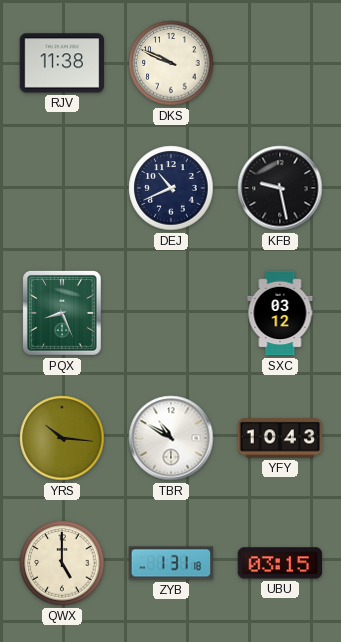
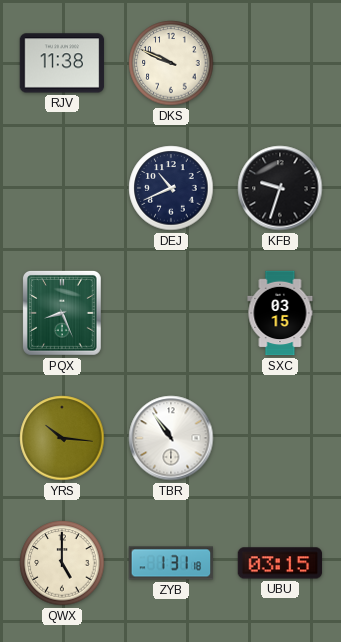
KFB: 9:28 -> 9:33 (280, 188)
SXC: 03:12 -> 03:15 (280, 313)
TBR: 10:50 -> 10:54 (171, 438)
YFY: 10:43 -> none (280, 438)
